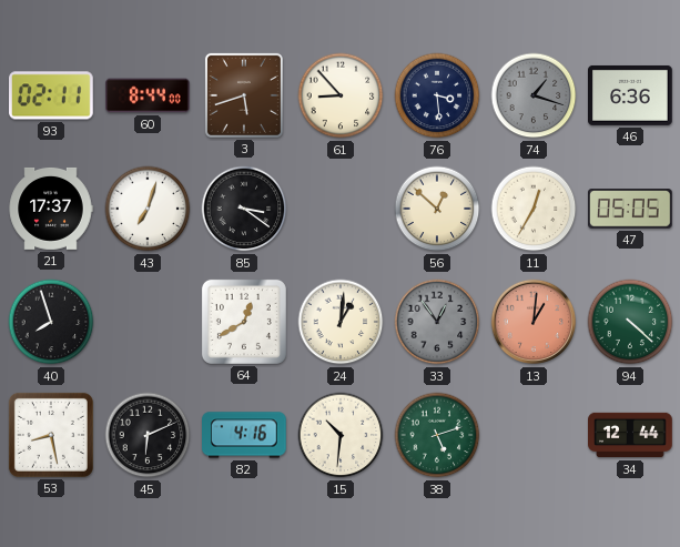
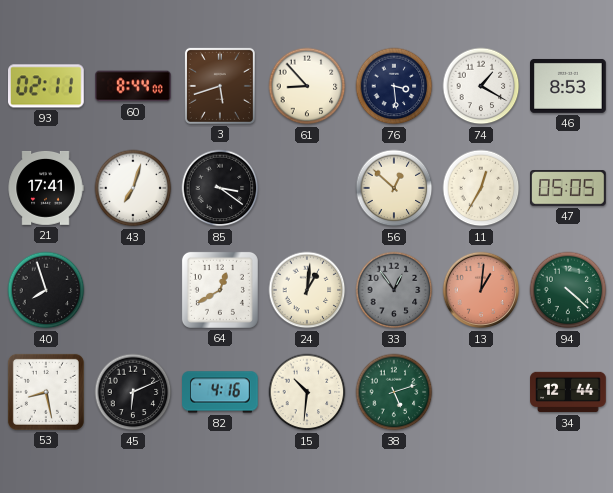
74: 1:18 -> 1:20 (481, 86)
74 dial: grey -> white (481, 86)
46: 6:36 -> 8:53 (569, 86)
21: 17:37 -> 17:41 (46, 188)
